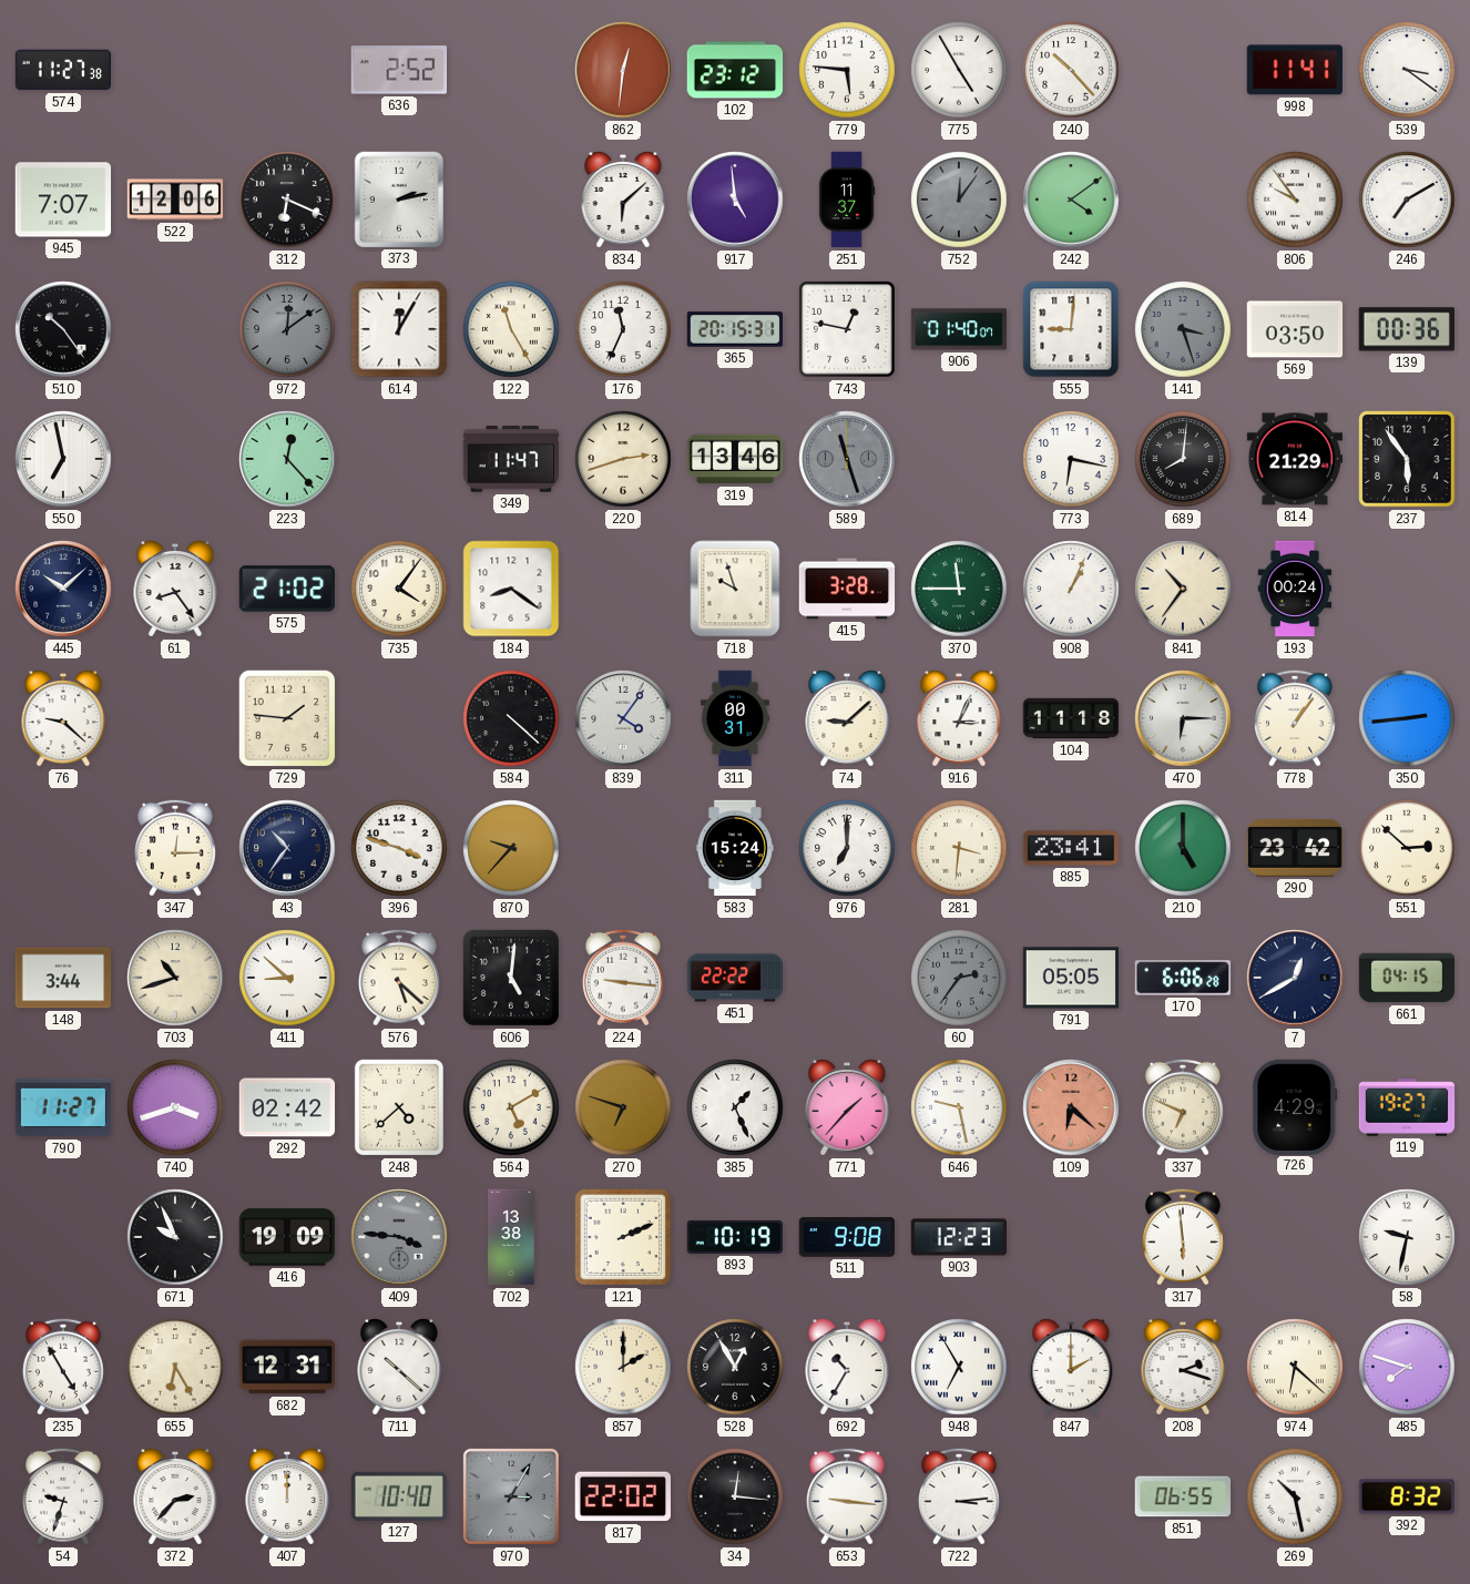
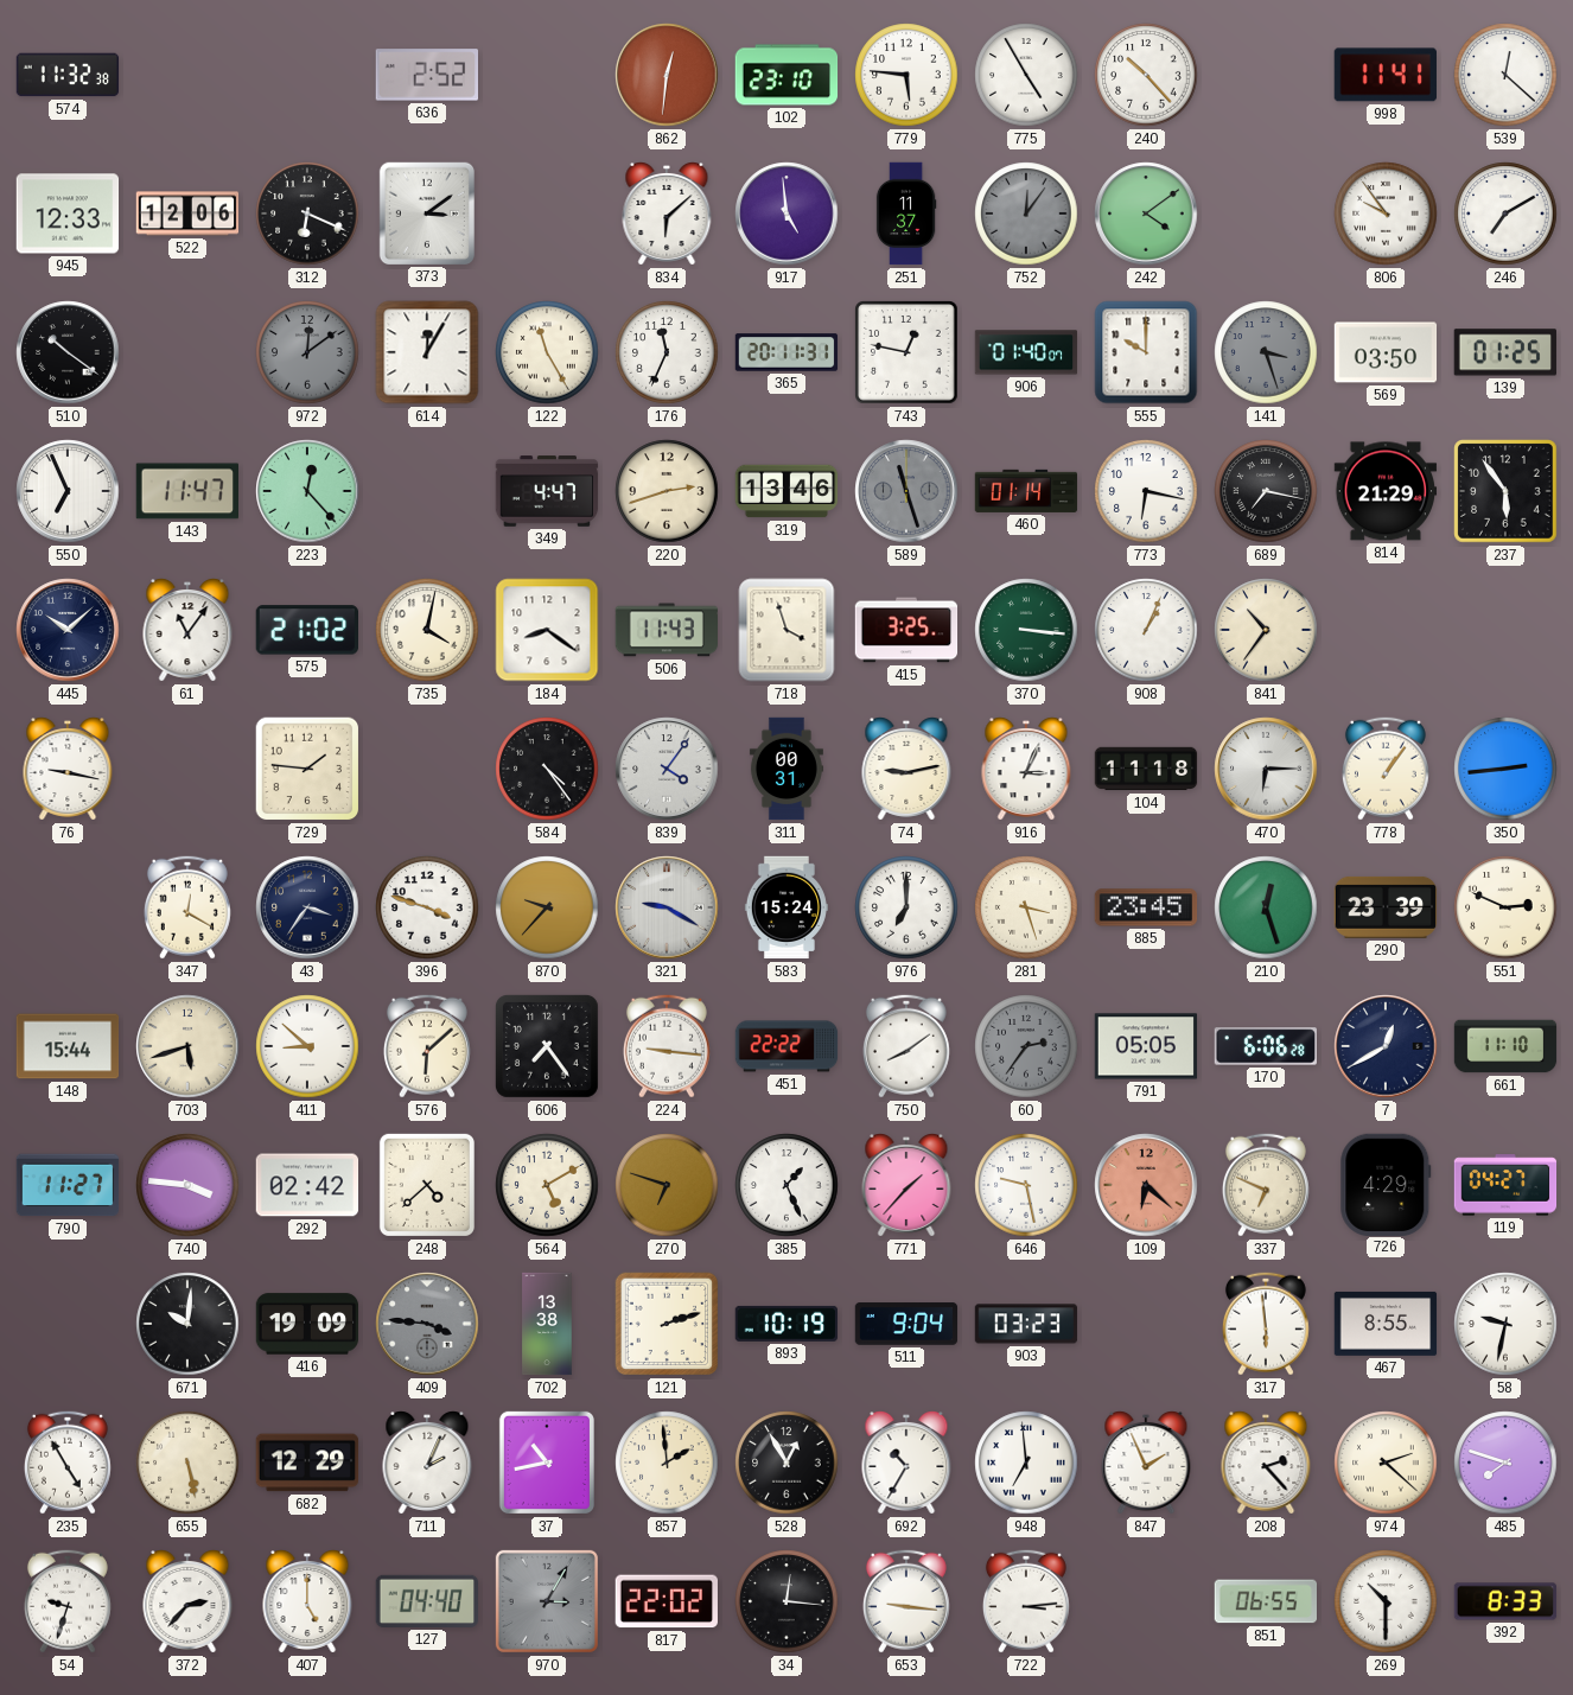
574: 11:27 -> 11:32 (68, 75)
102: 23:12 -> 23:10 (786, 75)
539: 3:21 -> 12:22 (1505, 75)
945: 7:07 -> 12:33 (68, 214)
373: 2:13 -> 3:09 (426, 212)
510: 10:24 -> 10:21 (68, 352)
365: 20:15 -> 20:11 (786, 352)
555: 9:01 -> 10:00 (1146, 352)
139: 00:36 -> 01:25 (1505, 352)
550: 6:58 -> 6:56 (68, 491)
143: none -> 11:47 (186, 491)
349: 11:47 -> 4:47 (547, 491)
460: none -> 01:14 (1026, 491)
689: 8:01 -> 7:17 (1266, 491)
61: 8:24 -> 11:06 (187, 631)
735: 4:06 -> 4:02 (427, 630)
506: none -> 11:43 (667, 630)
718: 9:57 -> 3:57 (786, 630)
415: 3:28 -> 3:25 (906, 630)
370: 11:45 -> 3:16 (1026, 630)
193: 00:24 -> none (1295, 589)
76: 9:22 -> 9:17 (68, 770)
584: 4:22 -> 4:24 (547, 769)
74: 9:08 -> 9:13 (906, 770)
347: 12:15 -> 12:20 (187, 907)
43: 10:36 -> 3:36 (307, 907)
321: none -> 9:20 (667, 907)
281: 3:31 -> 3:27 (1026, 907)
885: 23:41 -> 23:45 (1146, 907)
210: 5:00 -> 12:27 (1266, 907)
290: 23:42 -> 23:39 (1386, 907)
551: 2:52 -> 2:49 (1505, 907)
148: 3:44 -> 15:44 (68, 1046)
703: 10:42 -> 5:42 (187, 1046)
576: 5:22 -> 6:08 (427, 1046)
606: 5:01 -> 7:24 (547, 1046)
750: none -> 8:09 (906, 1046)
661: 04:15 -> 11:10 (1505, 1046)
740: 3:42 -> 3:46 (187, 1185)
119: 19:27 -> 04:27 (1505, 1185)
671: 9:56 -> 10:01 (187, 1324)
121: 2:11 -> 2:12 (667, 1324)
511: 9:08 -> 9:04 (906, 1324)
903: 12:23 -> 03:23 (1026, 1324)
467: none -> 8:55 (1386, 1324)
655: 6:25 -> 5:28 (187, 1463)
682: 12:31 -> 12:29 (307, 1463)
711: 10:22 -> 2:04 (427, 1464)
37: none -> 10:43 (547, 1463)
857: 2:00 -> 1:59 (667, 1463)
948: 6:55 -> 6:59 (1026, 1463)
847: 2:00 -> 1:56 (1146, 1464)
208: 2:18 -> 2:23 (1266, 1464)
974: 6:22 -> 2:22 (1386, 1463)
407: 12:00 -> 5:00 (307, 1602)
127: 10:40 -> 04:40 (427, 1601)
269: 10:28 -> 10:30 (1386, 1601)
392: 8:32 -> 8:33 (1505, 1601)
